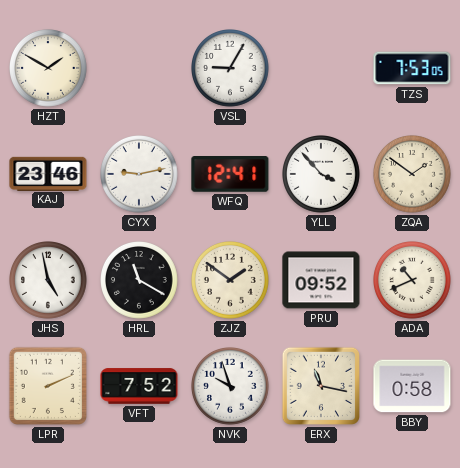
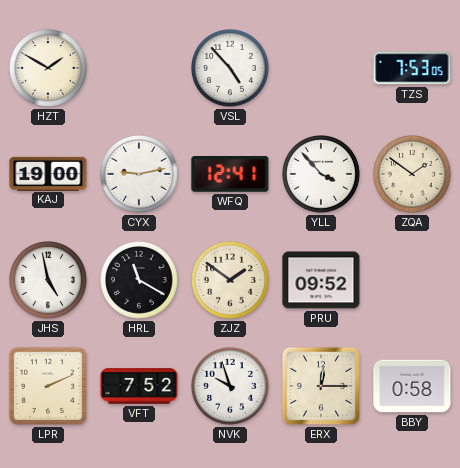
VSL: 9:05 -> 4:53 (231, 69)
KAJ: 23:46 -> 19:00 (48, 173)
ADA: 10:41 -> none (413, 281)
ERX: 11:17 -> 12:15 (321, 386)
